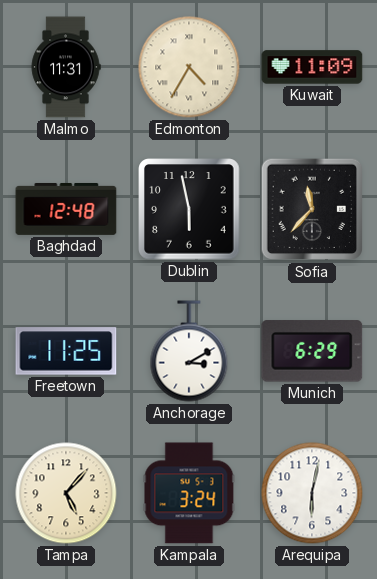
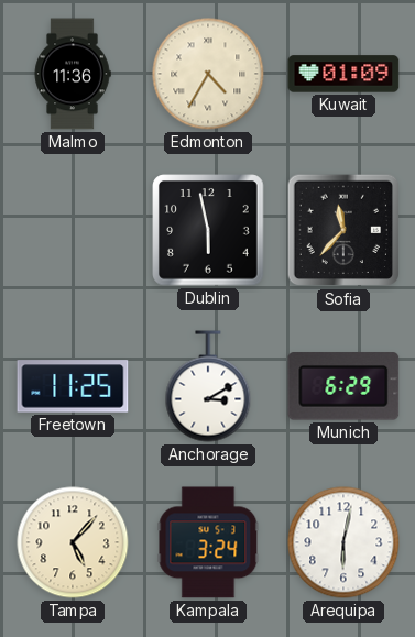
Malmo: 11:31 -> 11:36 (73, 74)
Kuwait: 11:09 -> 01:09 (343, 74)
Baghdad: 12:48 -> none (66, 209)
